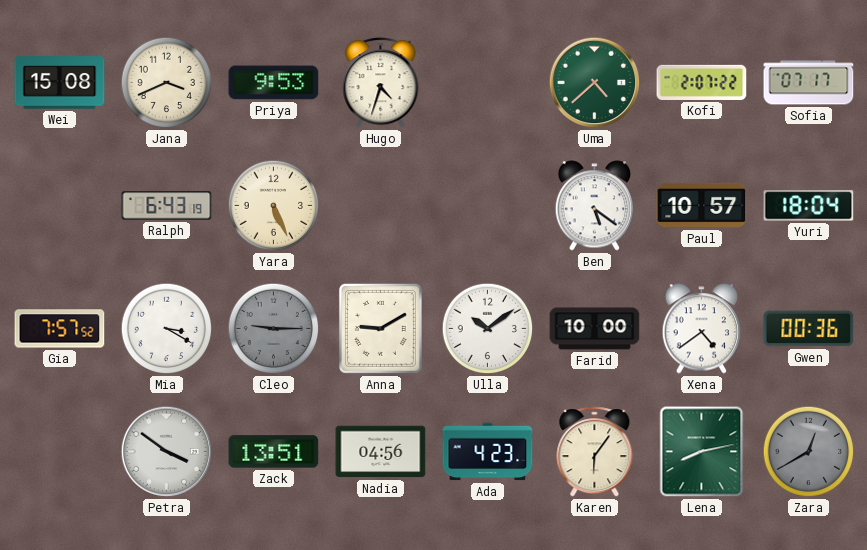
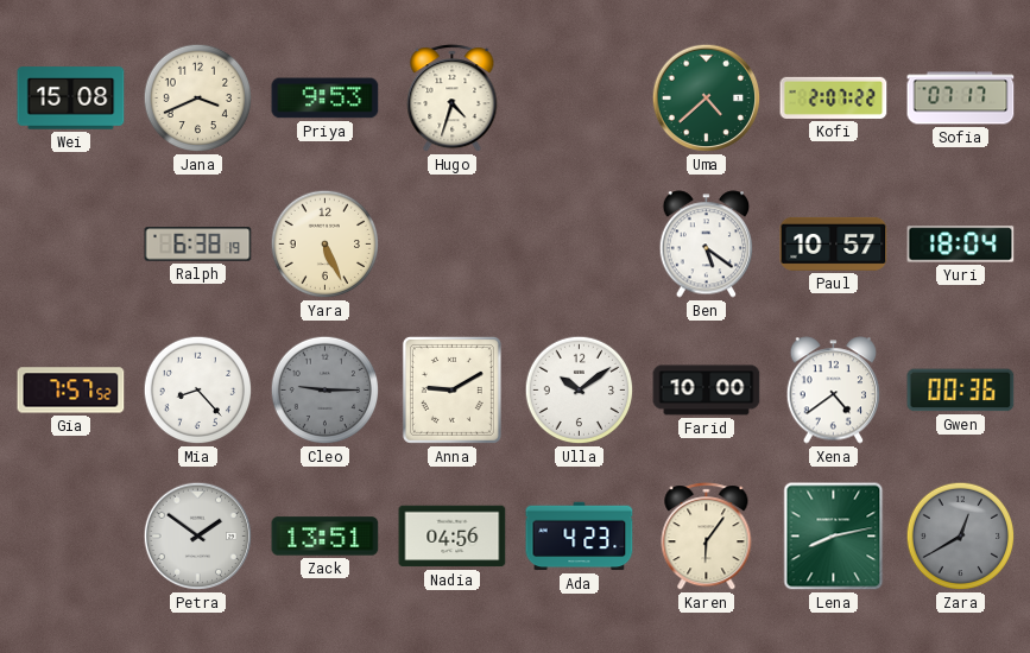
Ralph: 6:43 -> 6:38 (198, 245)
Mia: 3:20 -> 8:23 (198, 391)
Petra: 3:51 -> 1:51 (198, 537)
